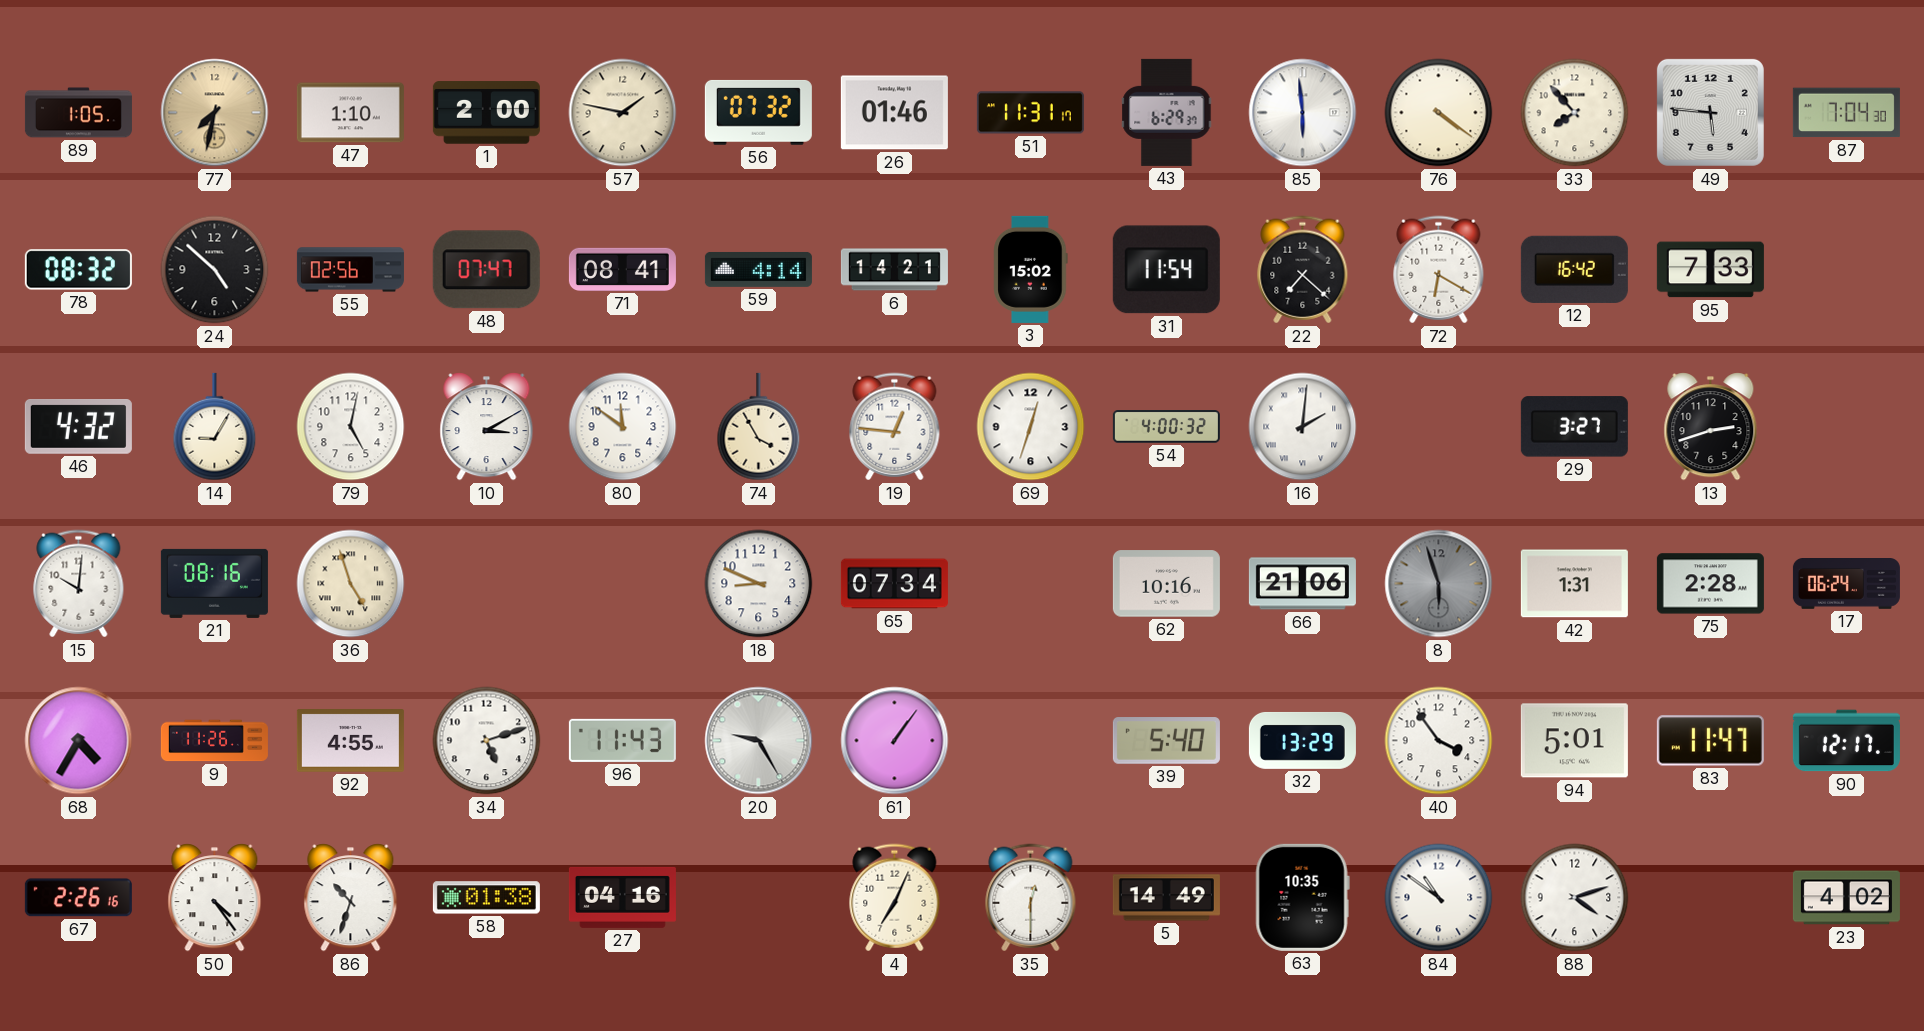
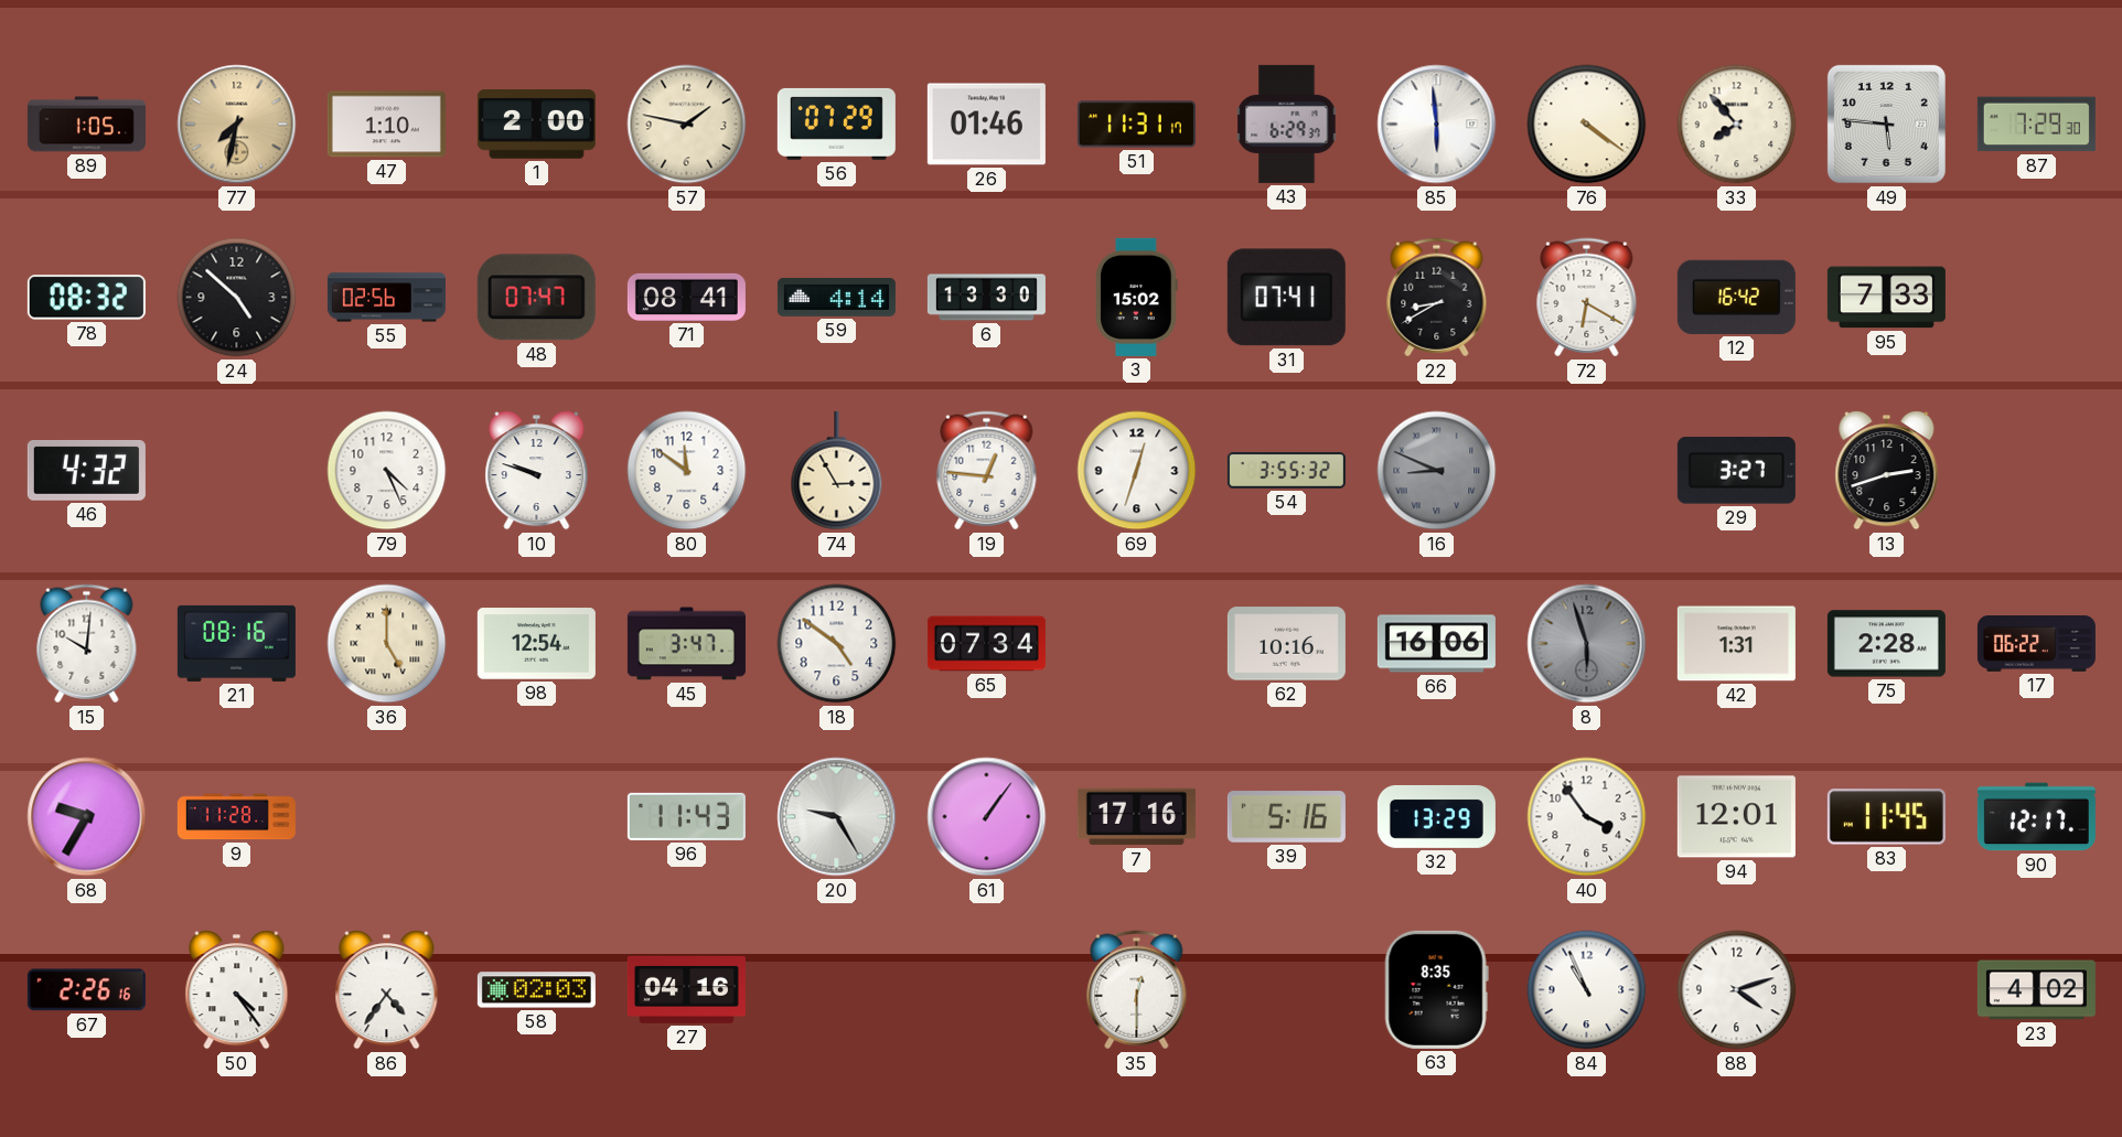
56: 07:32 -> 07:29 (836, 124)
87: 7:04 -> 7:29 (2036, 125)
6: 14:21 -> 13:30 (986, 298)
31: 11:54 -> 07:41 (1286, 298)
22: 7:22 -> 8:40 (1437, 298)
14: 9:05 -> none (215, 427)
79: 5:02 -> 4:26 (387, 471)
10: 3:10 -> 9:48 (537, 471)
74: 3:55 -> 2:55 (837, 471)
54: 4:00 -> 3:55 (1286, 471)
16: 2:01 -> 8:49 (1437, 471)
16 dial: white -> grey (1437, 471)
36: 4:57 -> 5:00 (387, 644)
98: none -> 12:54 (536, 644)
45: none -> 3:47 (686, 644)
18: 8:49 -> 4:51 (837, 644)
66: 21:06 -> 16:06 (1436, 644)
17: 06:24 -> 06:22 (2036, 644)
68: 4:35 -> 9:35 (87, 817)
9: 11:26 -> 11:28 (236, 817)
92: 4:55 -> none (350, 741)
34: 5:12 -> none (487, 741)
7: none -> 17:16 (1136, 817)
39: 5:40 -> 5:16 (1286, 817)
94: 5:01 -> 12:01 (1736, 817)
83: 11:47 -> 11:45 (1886, 817)
86: 10:33 -> 4:36 (387, 990)
58: 01:38 -> 02:03 (536, 990)
4: 7:04 -> none (895, 898)
5: 14:49 -> none (1166, 898)
63: 10:35 -> 8:35 (1436, 989)
84: 10:51 -> 10:56 (1587, 990)
